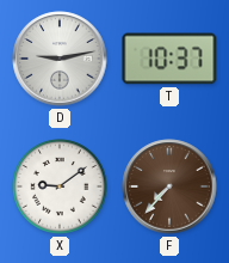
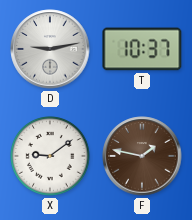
F: 7:37 -> 1:47 (142, 156)
